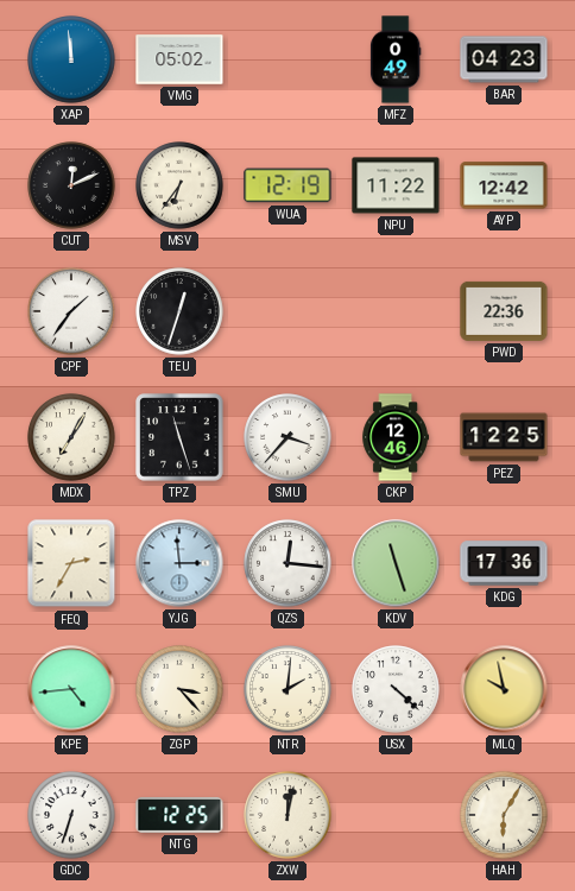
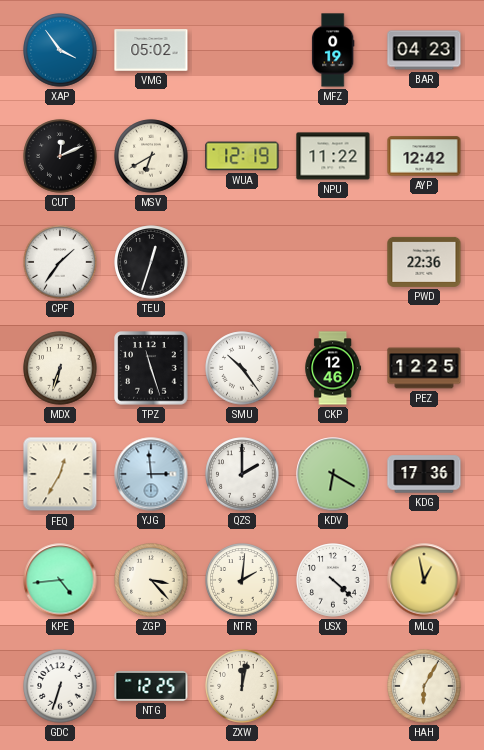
XAP: 11:59 -> 3:54 (60, 50)
MFZ: 0:49 -> 0:19 (333, 50)
MSV: 6:36 -> 6:40 (151, 156)
MDX: 7:05 -> 6:33 (60, 368)
SMU: 3:37 -> 10:24 (242, 368)
FEQ: 2:35 -> 12:35 (60, 474)
QZS: 12:16 -> 2:00 (242, 474)
KDV: 11:27 -> 6:20 (333, 474)
MLQ: 9:58 -> 12:58 (424, 580)
